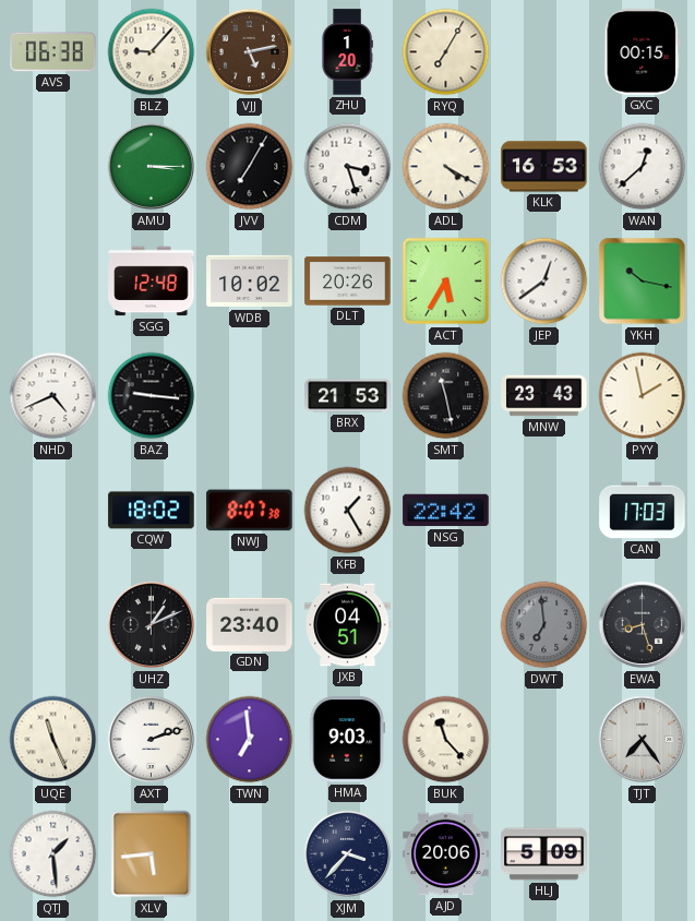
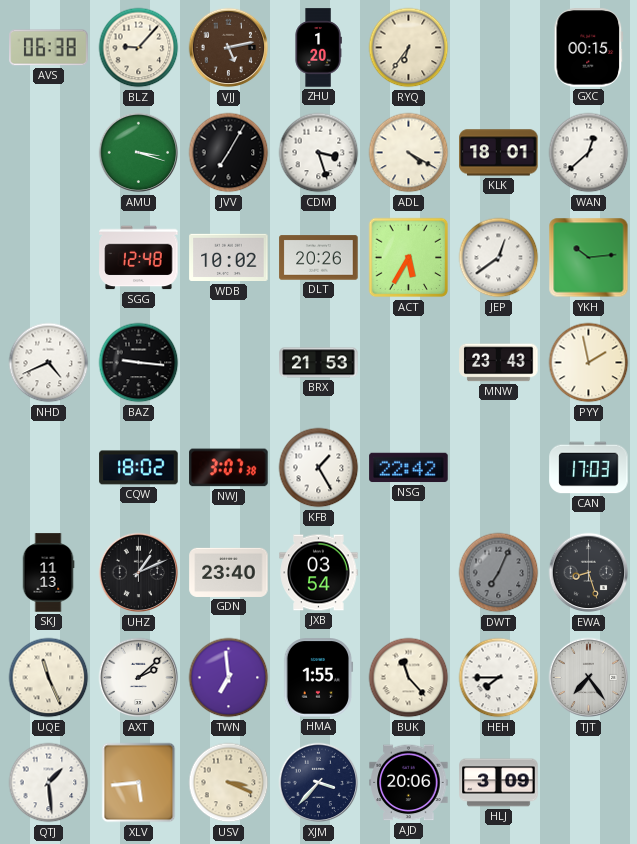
RYQ: 7:05 -> 6:36 (409, 48)
AMU: 3:15 -> 3:18 (139, 153)
KLK: 16:53 -> 18:01 (499, 153)
YKH: 10:17 -> 10:14 (589, 258)
SMT: 11:28 -> none (446, 396)
NWJ: 8:07 -> 3:07 (229, 468)
SKJ: none -> 11:13 (48, 573)
JXB: 04:51 -> 03:54 (319, 573)
DWT: 6:59 -> 7:04 (499, 573)
AXT: 2:12 -> 2:08 (139, 678)
HMA: 9:03 -> 1:55 (318, 678)
HEH: none -> 7:45 (499, 678)
USV: none -> 3:19 (229, 783)
HLJ: 5:09 -> 3:09 (499, 783)
